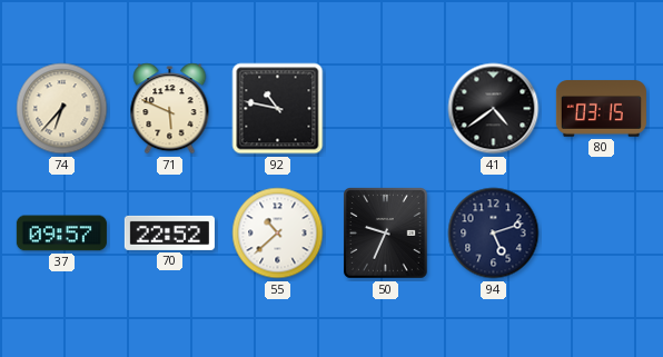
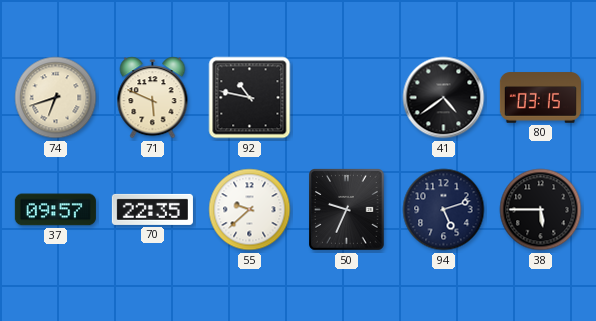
74: 6:37 -> 6:42 (56, 98)
70: 22:52 -> 22:35 (152, 209)
55: 10:38 -> 9:38 (250, 210)
38: none -> 5:45 (541, 210)
